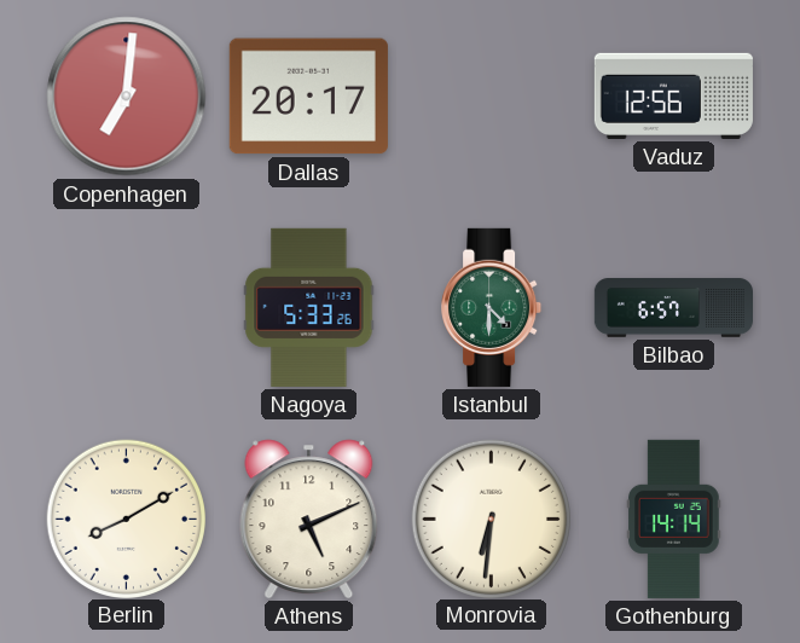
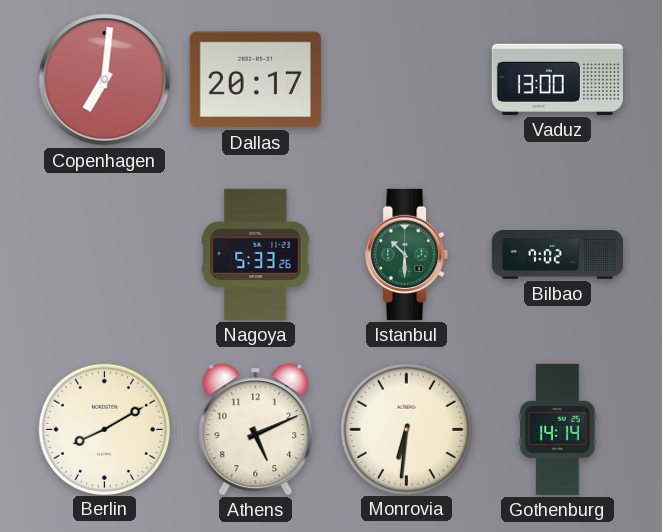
Vaduz: 12:56 -> 13:00 (557, 79)
Istanbul: 4:30 -> 10:30 (407, 254)
Bilbao: 6:57 -> 7:02 (557, 255)
